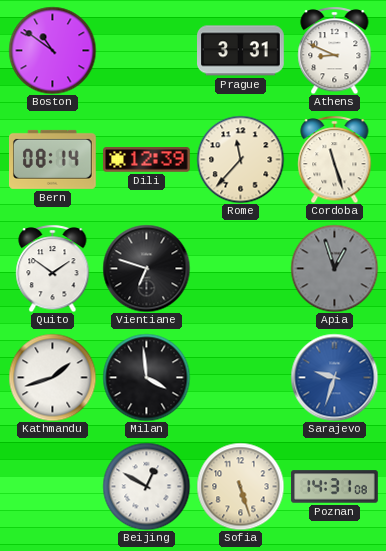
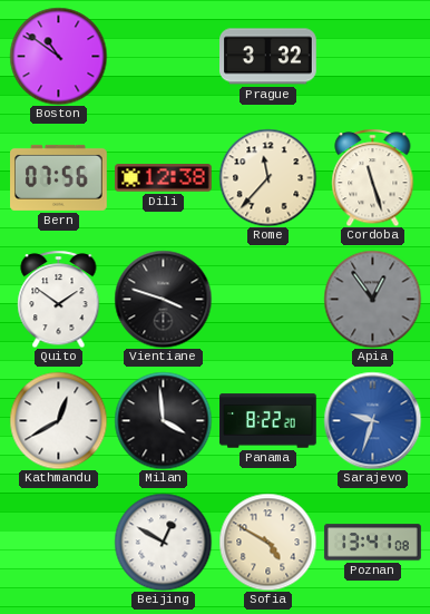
Prague: 3:31 -> 3:32 (268, 57)
Athens: 8:49 -> none (335, 50)
Bern: 08:14 -> 07:56 (59, 177)
Dili: 12:39 -> 12:38 (164, 178)
Vientiane: 6:48 -> 3:48 (163, 299)
Apia: 12:57 -> 12:54 (372, 299)
Kathmandu: 1:42 -> 12:40 (58, 420)
Panama: none -> 8:22 (268, 421)
Sofia: 5:27 -> 4:50 (267, 542)
Poznan: 14:31 -> 13:41 (373, 543)
